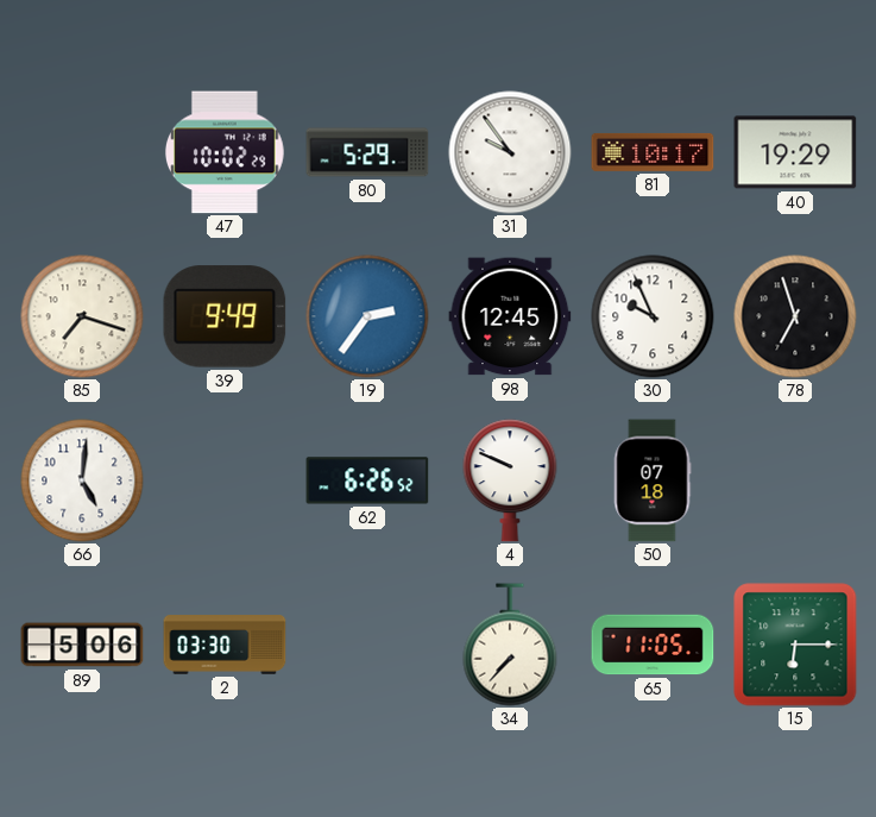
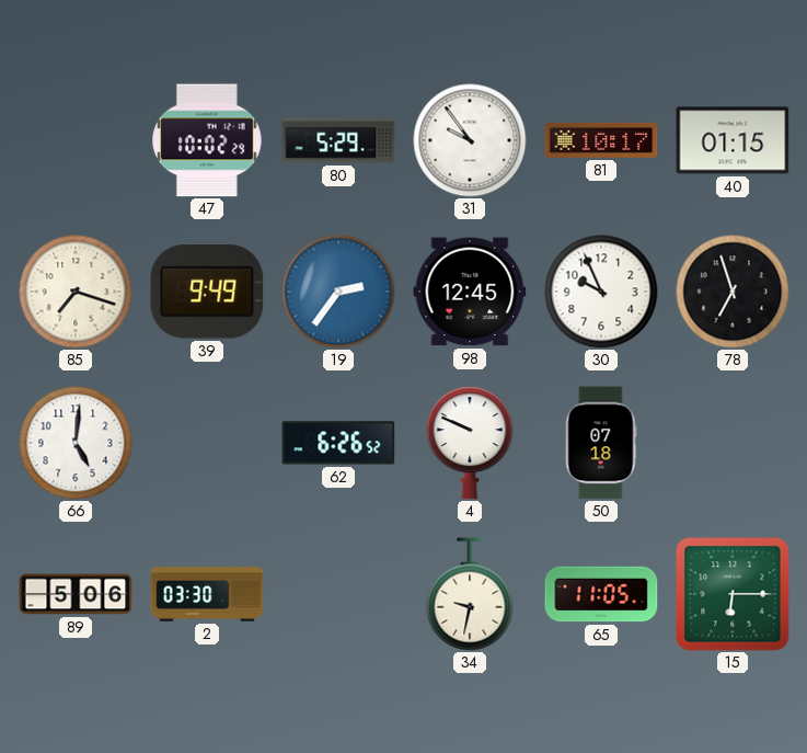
40: 19:29 -> 01:15 (733, 140)
34: 7:37 -> 9:32 (470, 594)
